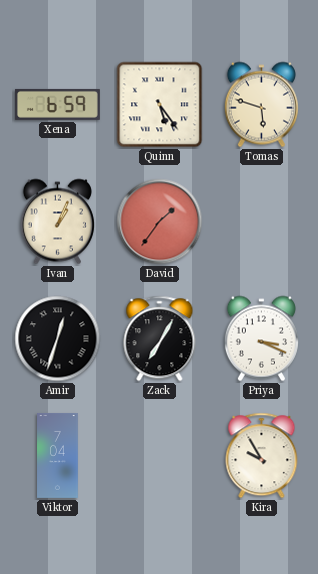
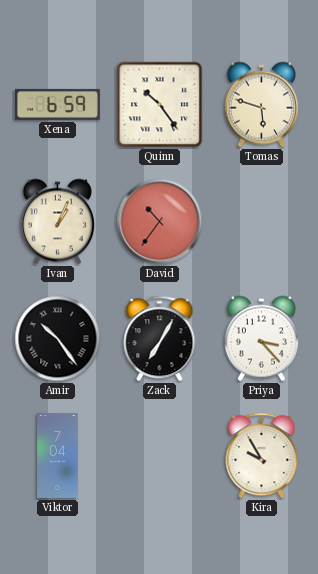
Quinn: 5:24 -> 10:24 (160, 105)
David: 1:36 -> 10:36 (160, 222)
Amir: 12:33 -> 10:24 (58, 339)
Priya: 3:19 -> 3:23 (261, 339)
